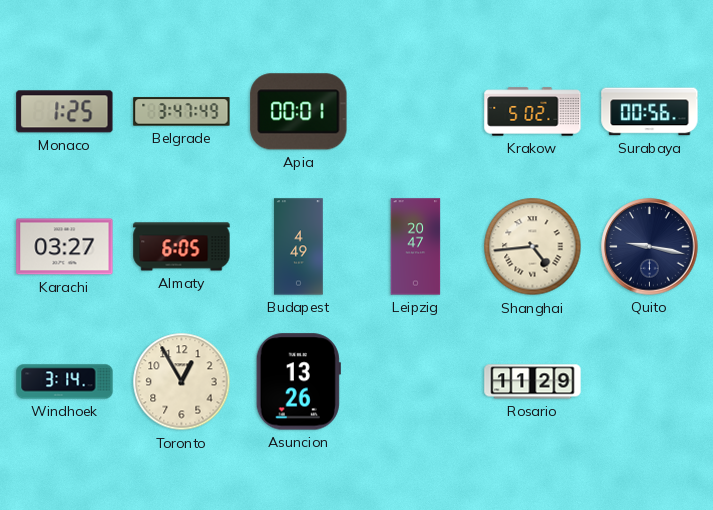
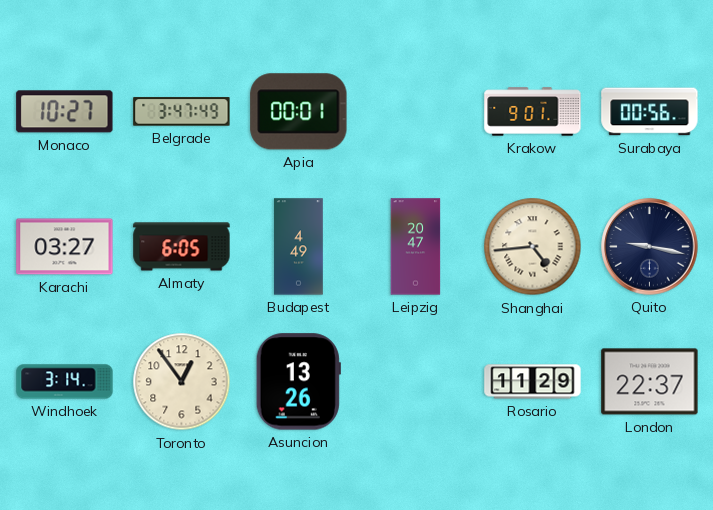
Monaco: 1:25 -> 10:27 (65, 112)
Krakow: 5:02 -> 9:01 (533, 112)
Toronto: 12:55 -> 12:54 (182, 382)
London: none -> 22:37 (650, 382)
